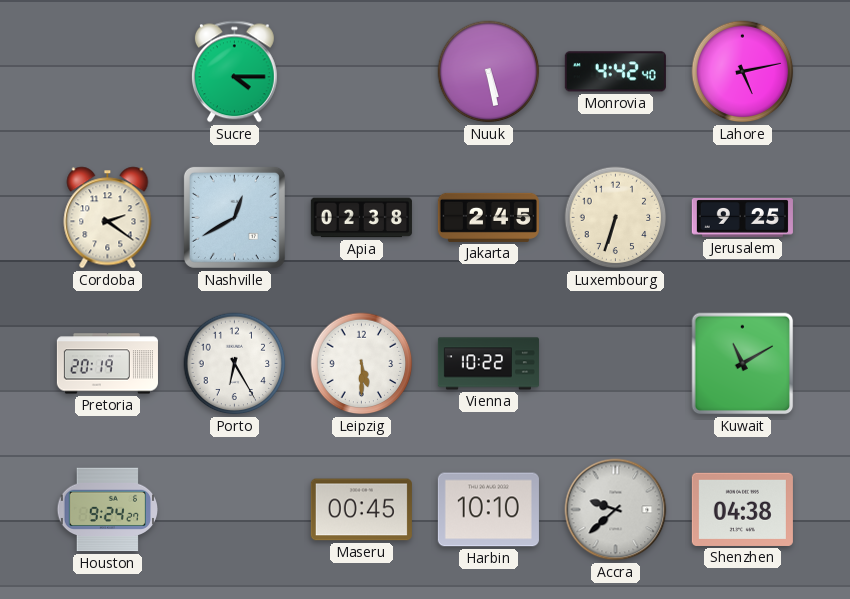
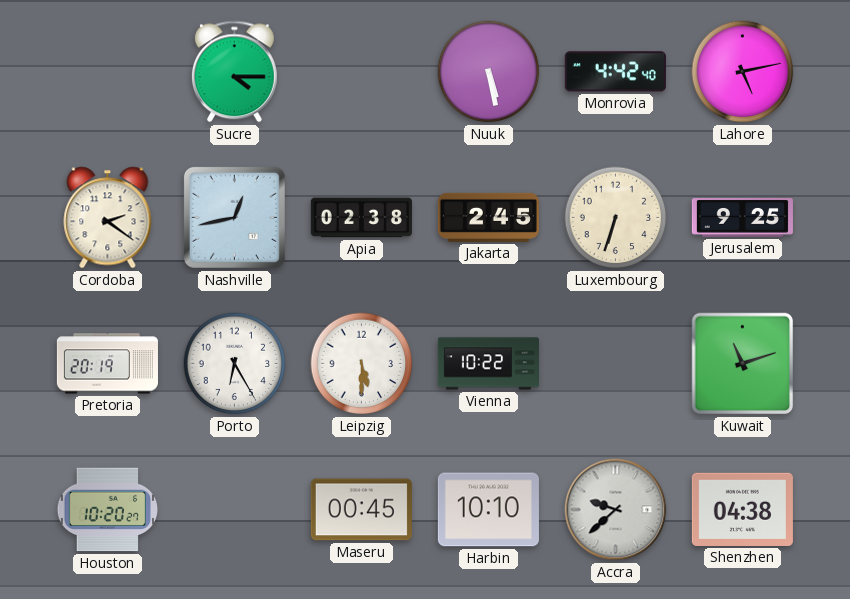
Nashville: 12:40 -> 12:43 (234, 217)
Kuwait: 11:10 -> 11:12 (743, 364)
Houston: 9:24 -> 10:20 (107, 510)
